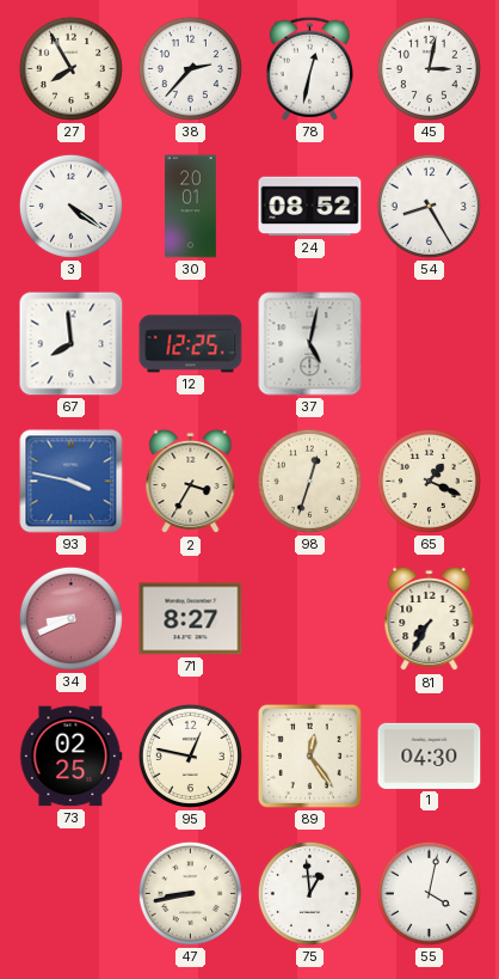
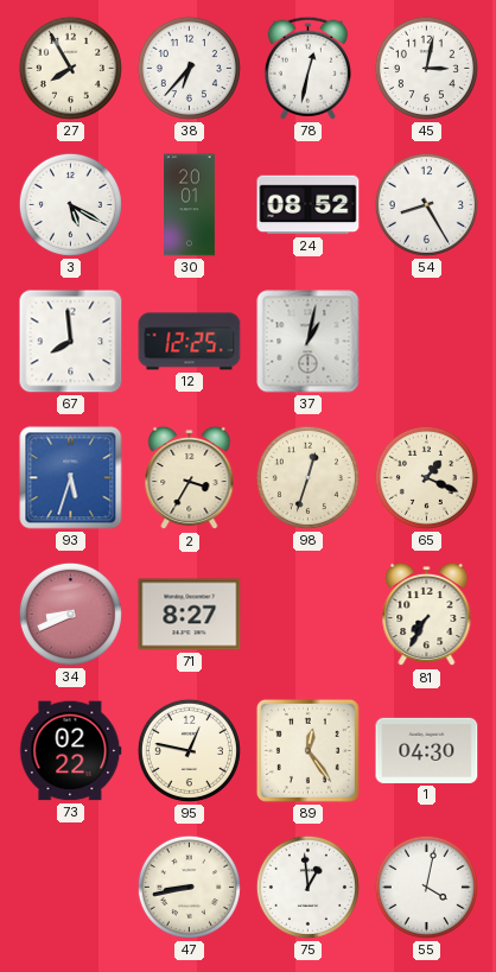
38: 2:37 -> 6:37 (189, 68)
3: 4:21 -> 5:20 (70, 204)
37: 5:02 -> 1:02 (309, 342)
93: 3:47 -> 5:33 (71, 478)
73: 02:25 -> 02:22 (71, 751)
